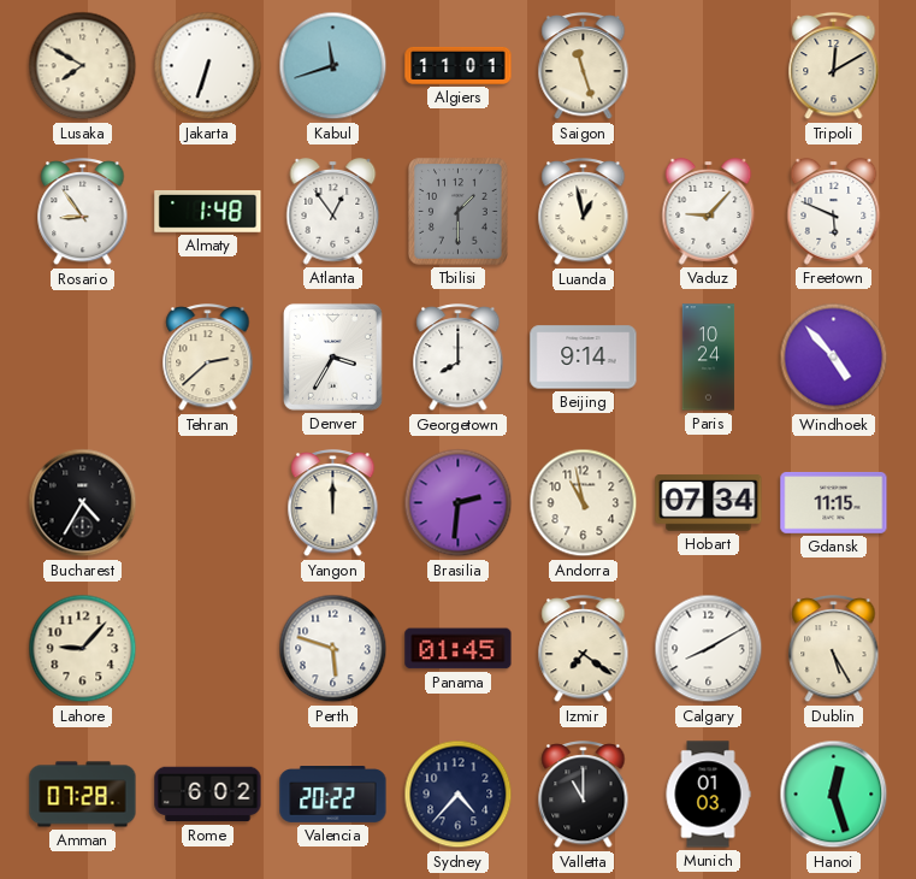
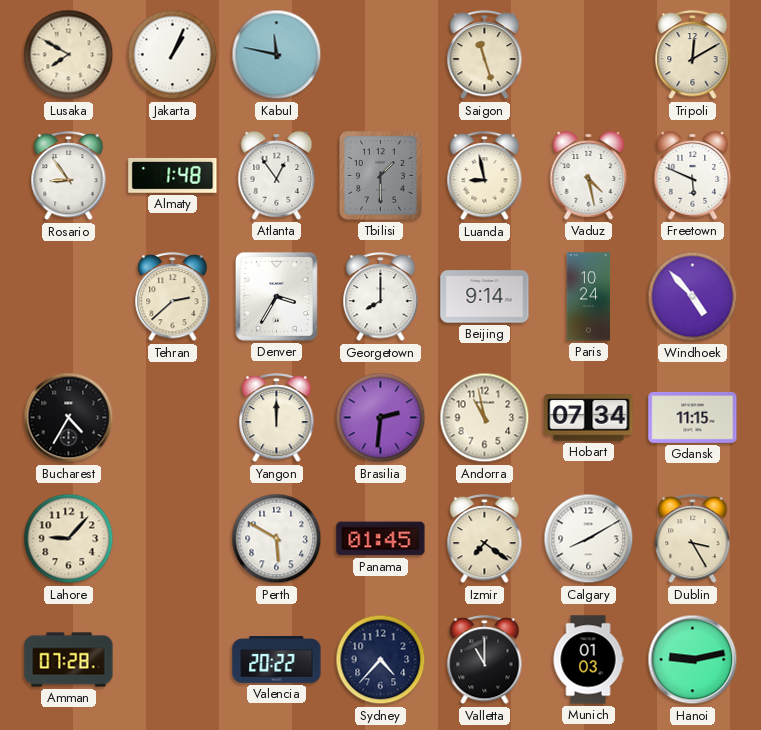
Jakarta: 6:33 -> 1:04 (173, 55)
Kabul: 11:42 -> 11:47 (277, 55)
Algiers: 11:01 -> none (459, 65)
Luanda: 12:58 -> 8:58 (485, 176)
Vaduz: 9:07 -> 4:28 (589, 176)
Perth: 5:48 -> 5:50 (277, 539)
Dublin: 5:25 -> 3:25 (693, 539)
Rome: 6:02 -> none (208, 795)
Hanoi: 12:27 -> 9:13 (693, 660)
